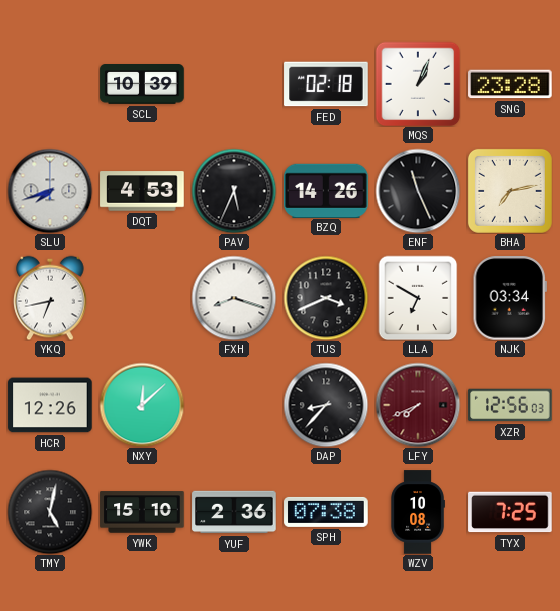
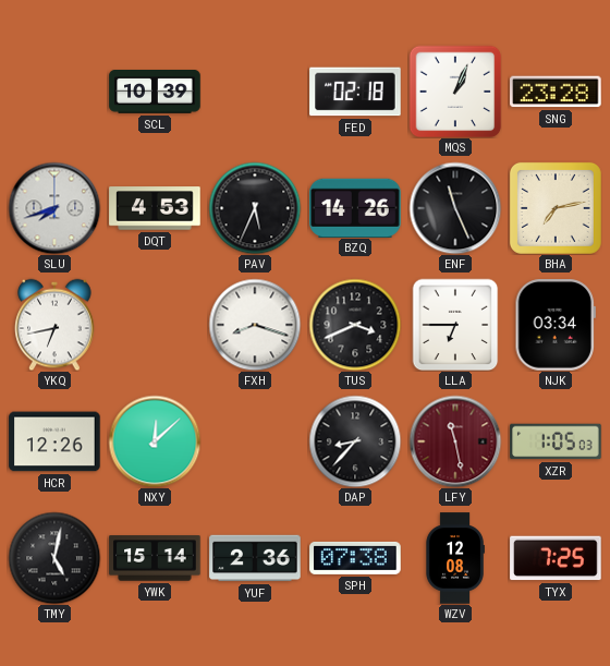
LLA: 6:50 -> 6:45 (455, 325)
LFY: 7:41 -> 11:28 (455, 441)
XZR: 12:56 -> 1:05 (556, 441)
YWK: 15:10 -> 15:14 (155, 558)
WZV: 10:08 -> 12:08 (455, 558)
